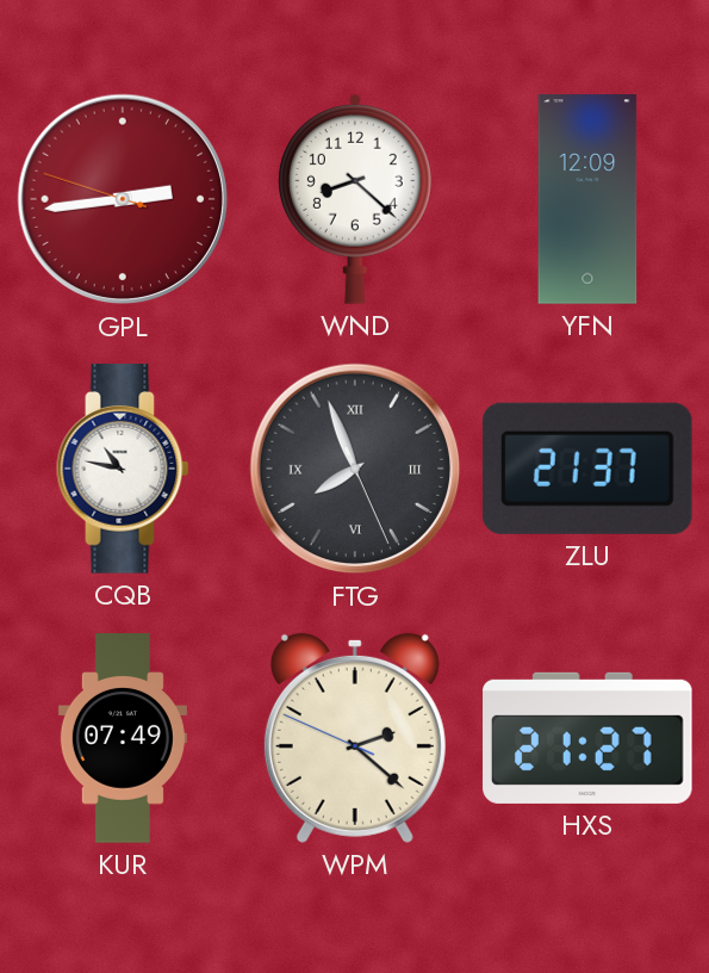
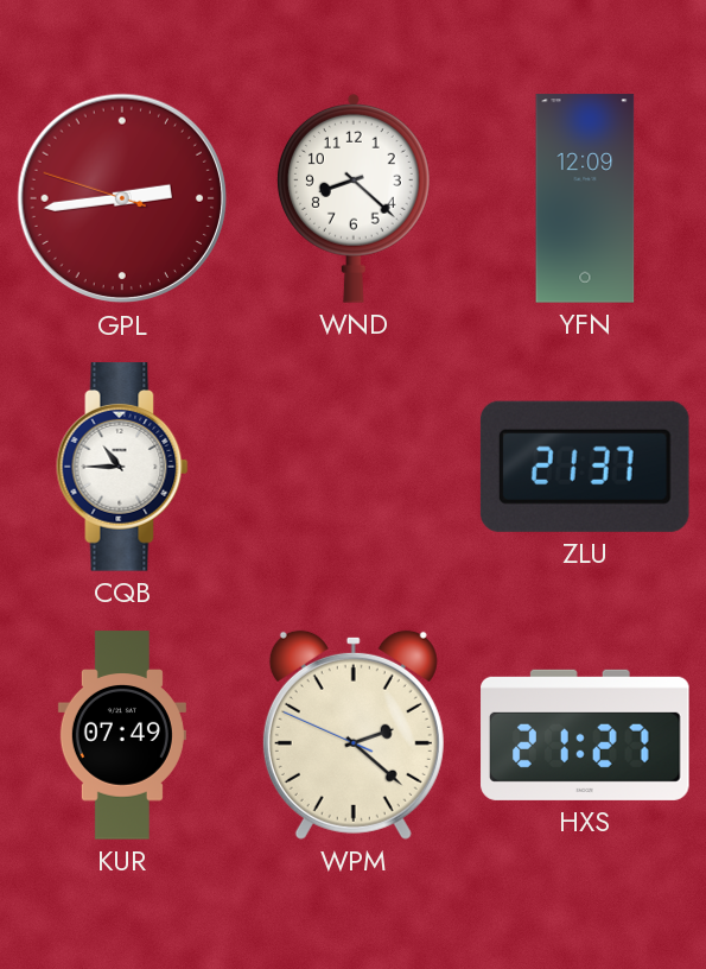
CQB: 10:47 -> 10:45 (122, 467)
FTG: 7:56 -> none (355, 469)
